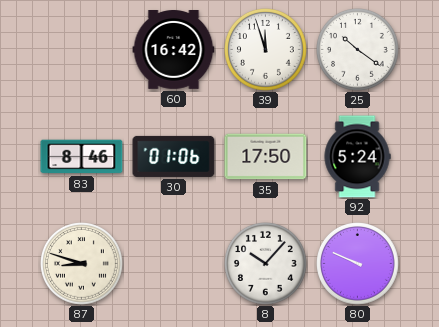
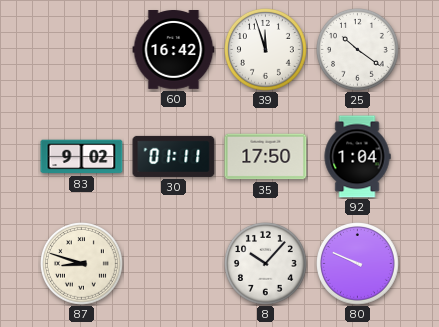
83: 8:46 -> 9:02 (82, 157)
30: 01:06 -> 01:11 (174, 156)
92: 5:24 -> 1:04 (357, 157)
